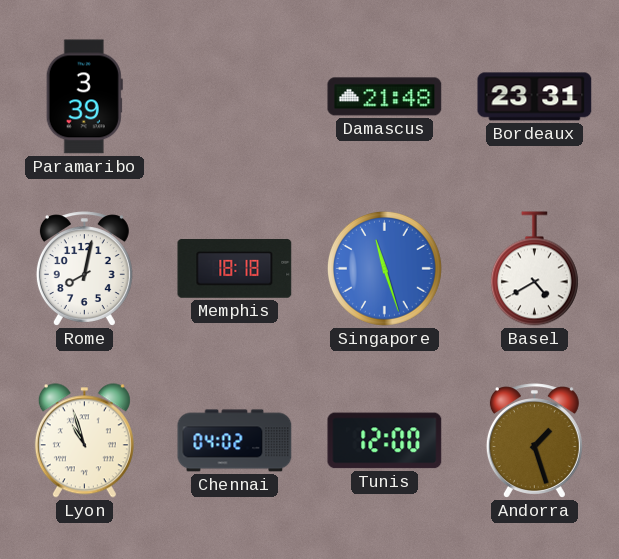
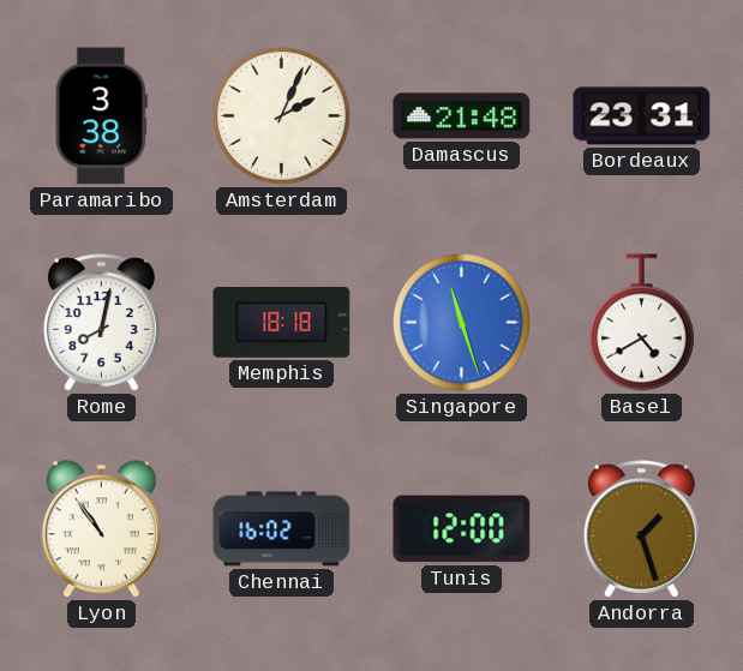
Paramaribo: 3:39 -> 3:38 (101, 116)
Amsterdam: none -> 2:04 (281, 115)
Lyon: 10:57 -> 10:54 (101, 529)
Chennai: 04:02 -> 16:02 (282, 529)
